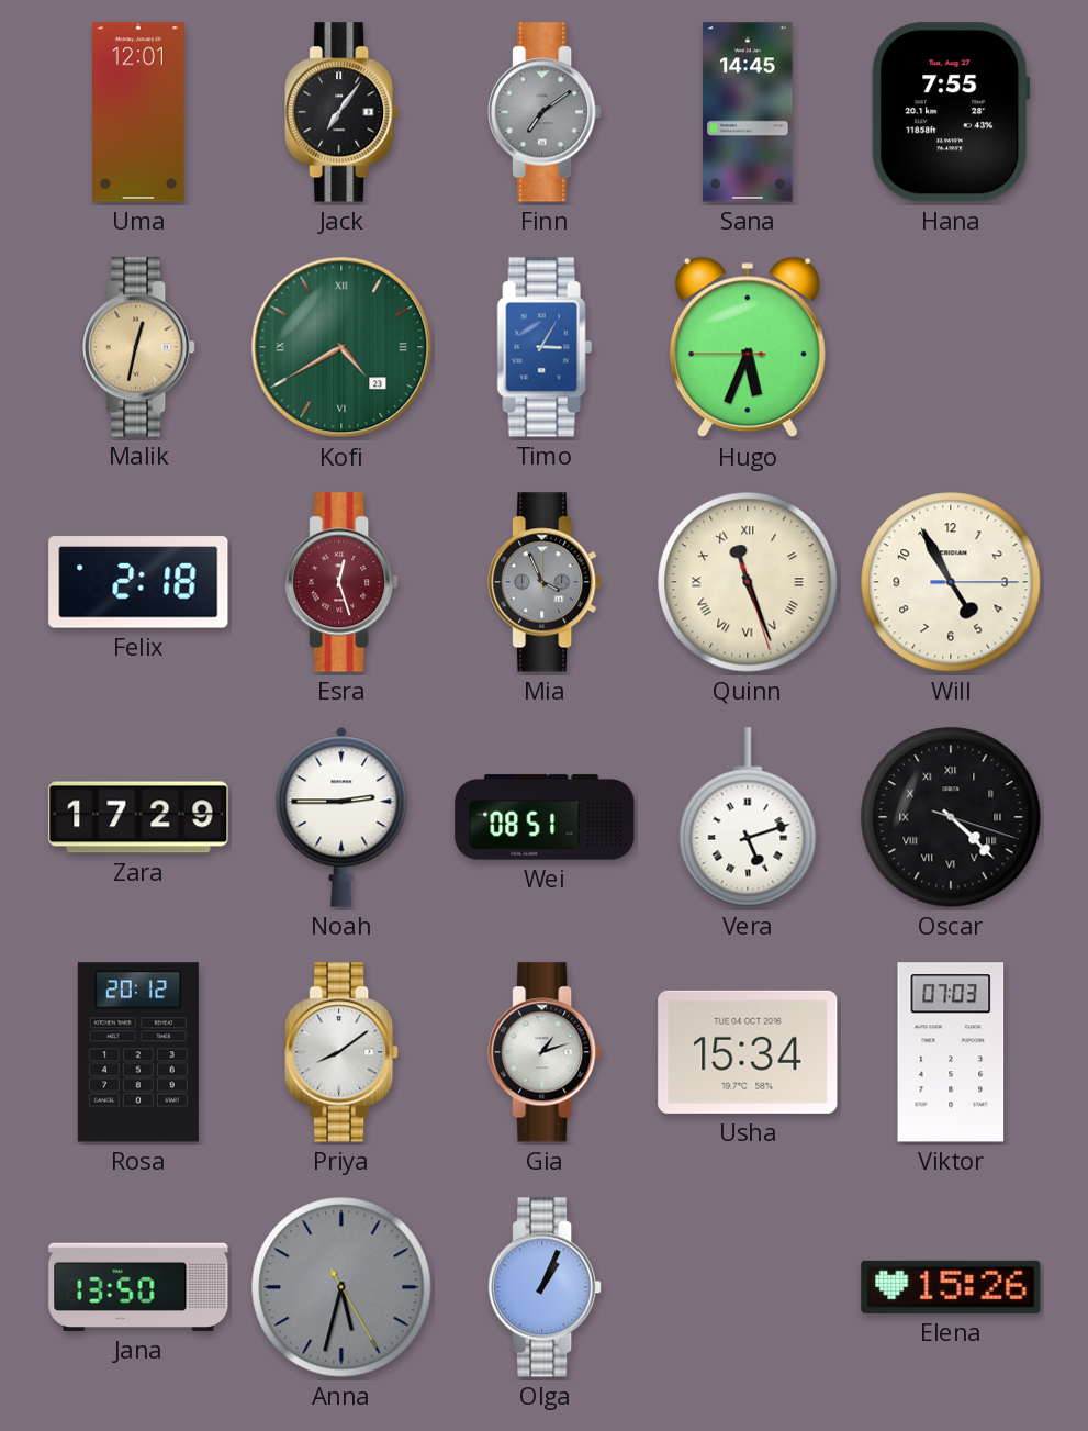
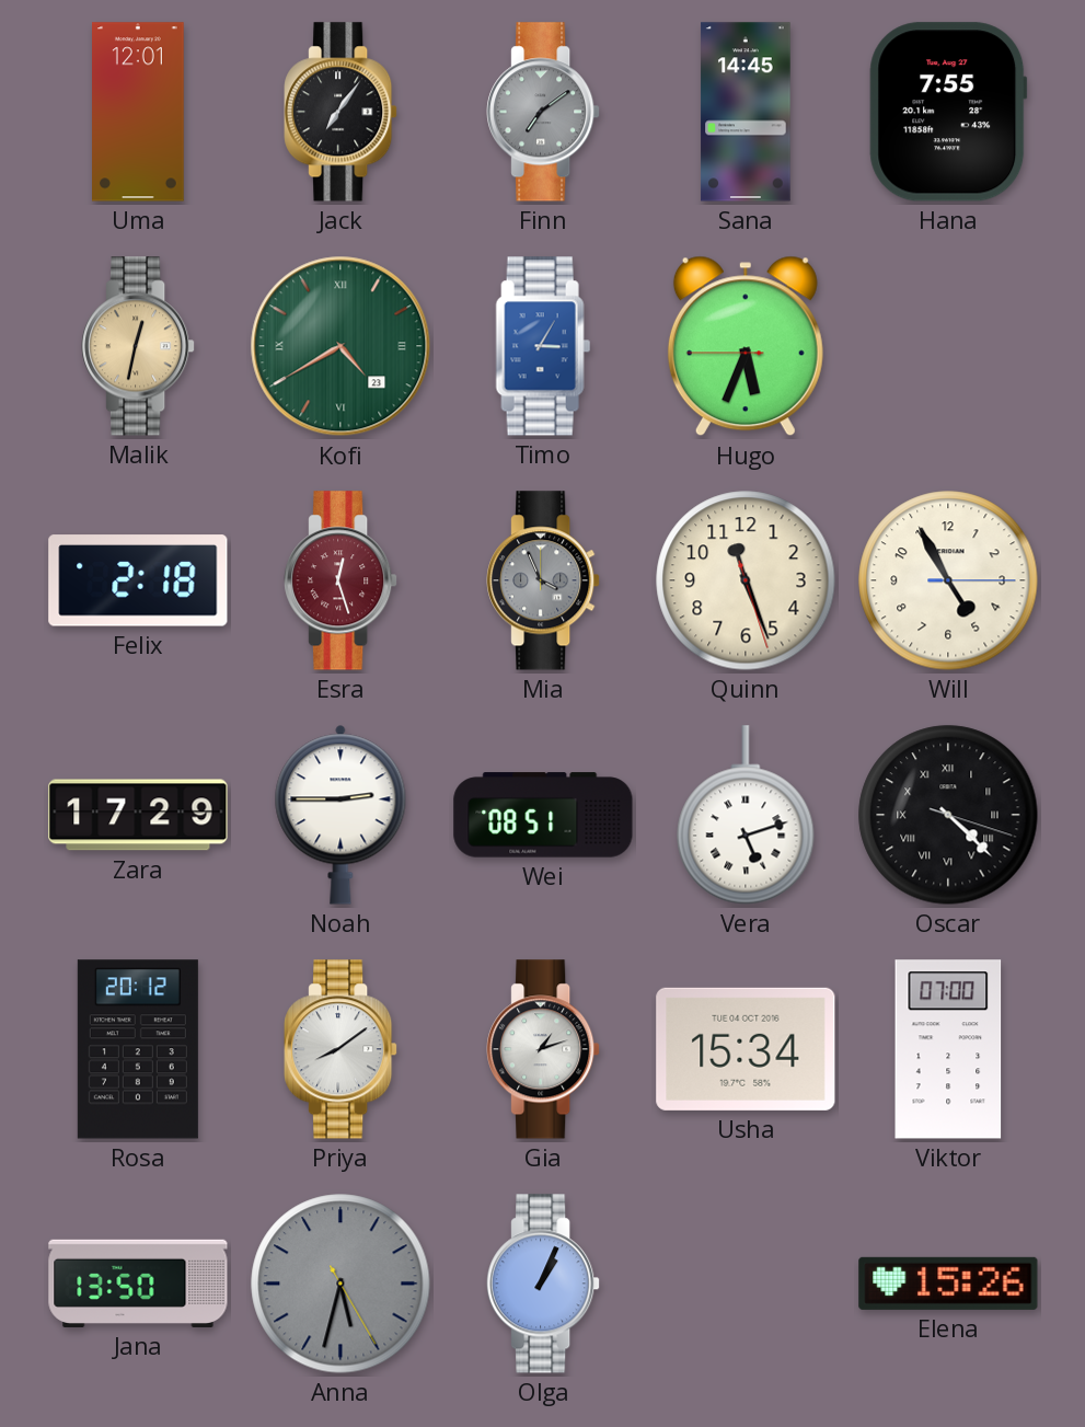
Quinn numerals: Roman -> Arabic (746, 580)
Viktor: 07:03 -> 07:00 (948, 1049)
